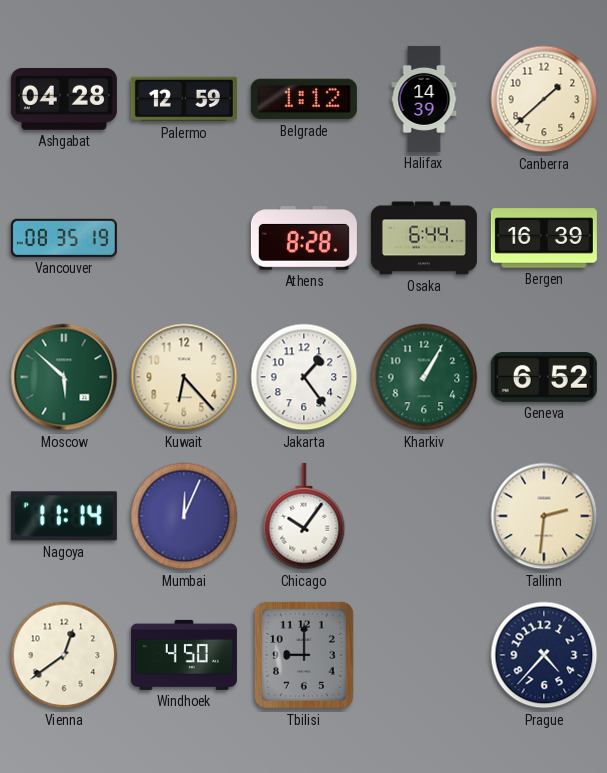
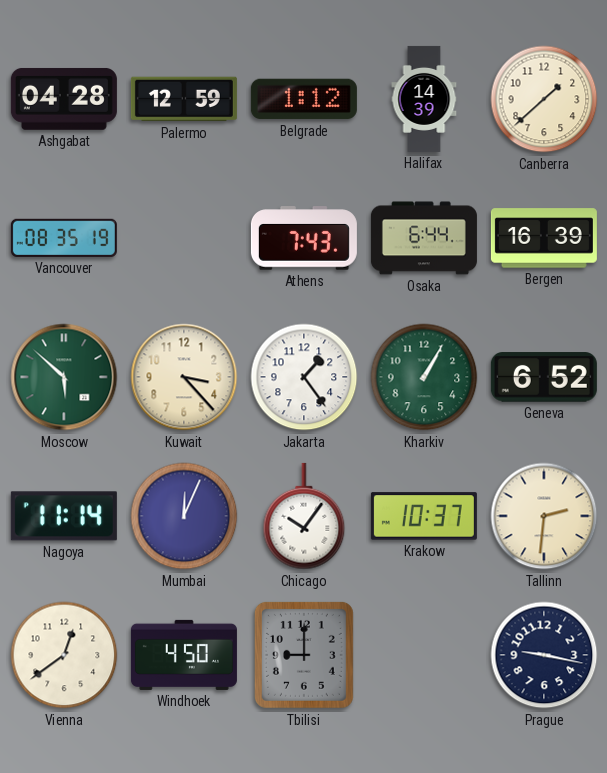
Athens: 8:28 -> 7:43 (304, 238)
Kuwait: 6:23 -> 3:23 (184, 377)
Krakow: none -> 10:37 (424, 516)
Prague: 4:37 -> 9:17 (544, 655)
